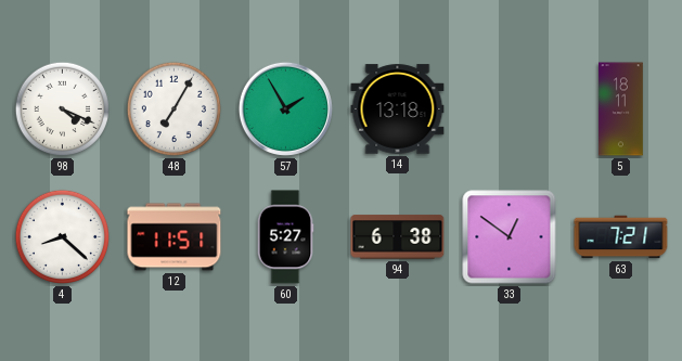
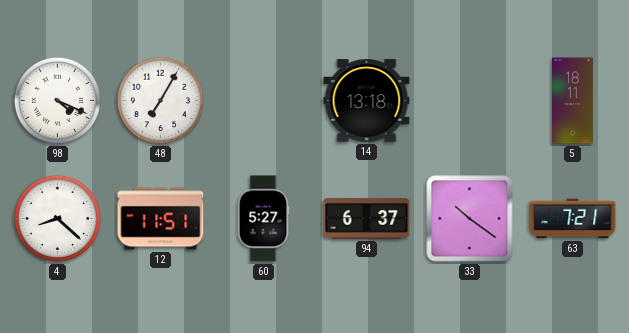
57: 1:55 -> none (285, 108)
94: 6:38 -> 6:37 (367, 219)
33: 12:51 -> 10:21 (470, 219)
